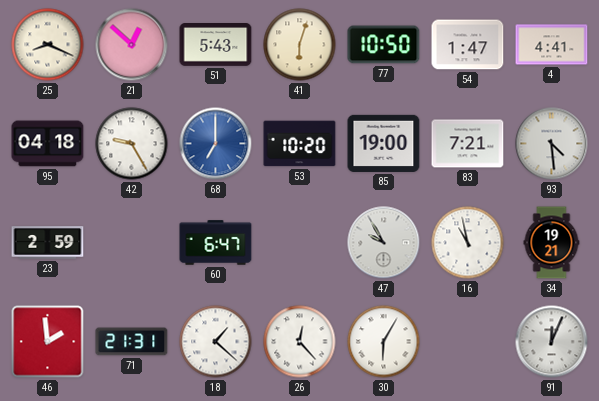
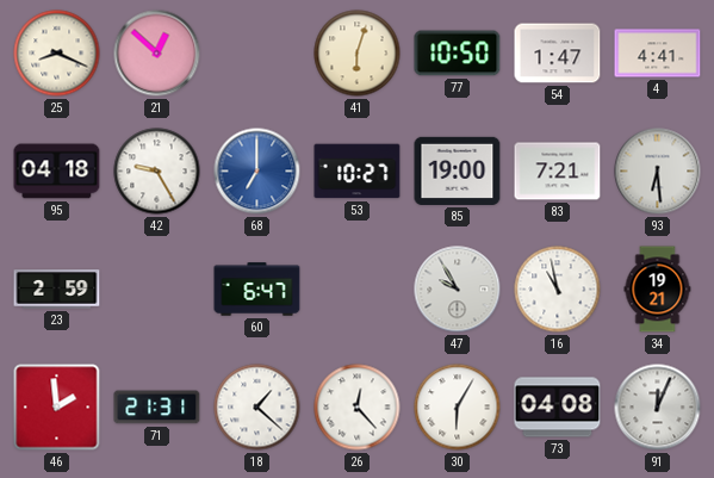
51: 5:43 -> none (216, 45)
53: 10:20 -> 10:27 (358, 172)
93: 4:29 -> 6:29 (658, 172)
73: none -> 04:08 (558, 408)
